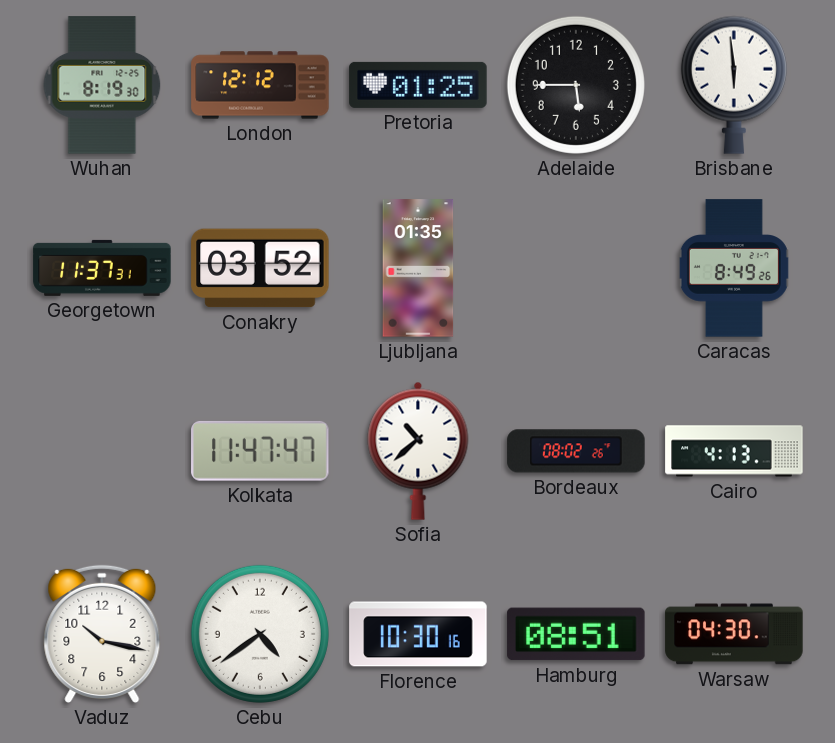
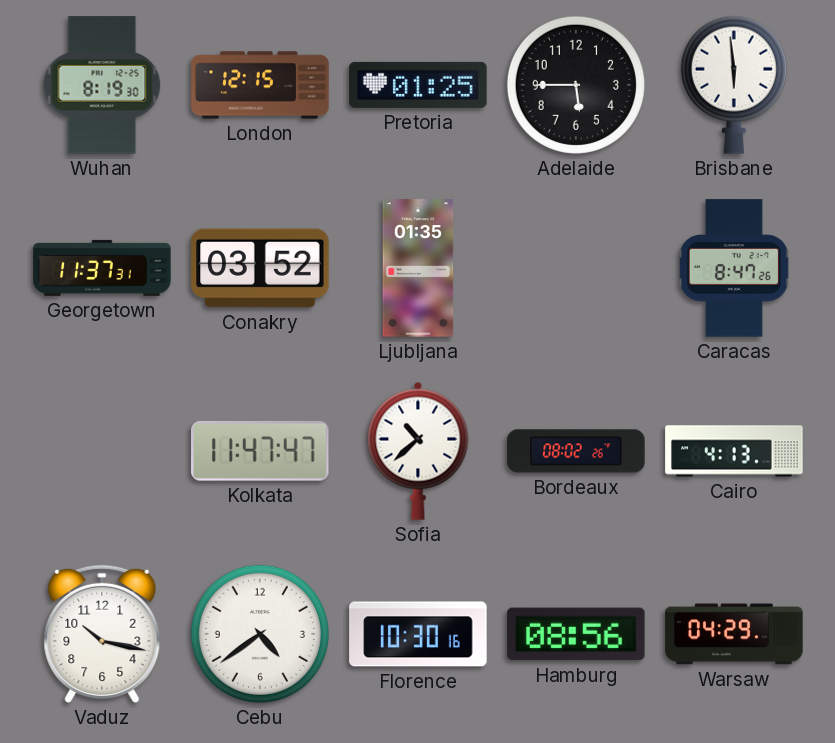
London: 12:12 -> 12:15 (260, 85)
Caracas: 8:49 -> 8:47 (734, 268)
Hamburg: 08:51 -> 08:56 (576, 634)
Warsaw: 04:30 -> 04:29 (734, 634)
